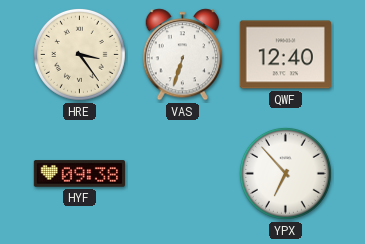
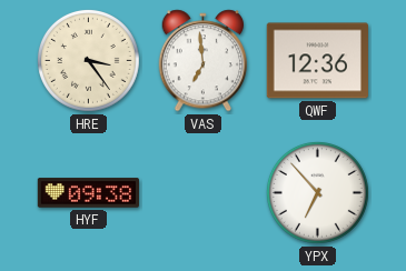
VAS: 6:33 -> 6:59 (204, 61)
QWF: 12:40 -> 12:36 (317, 61)
